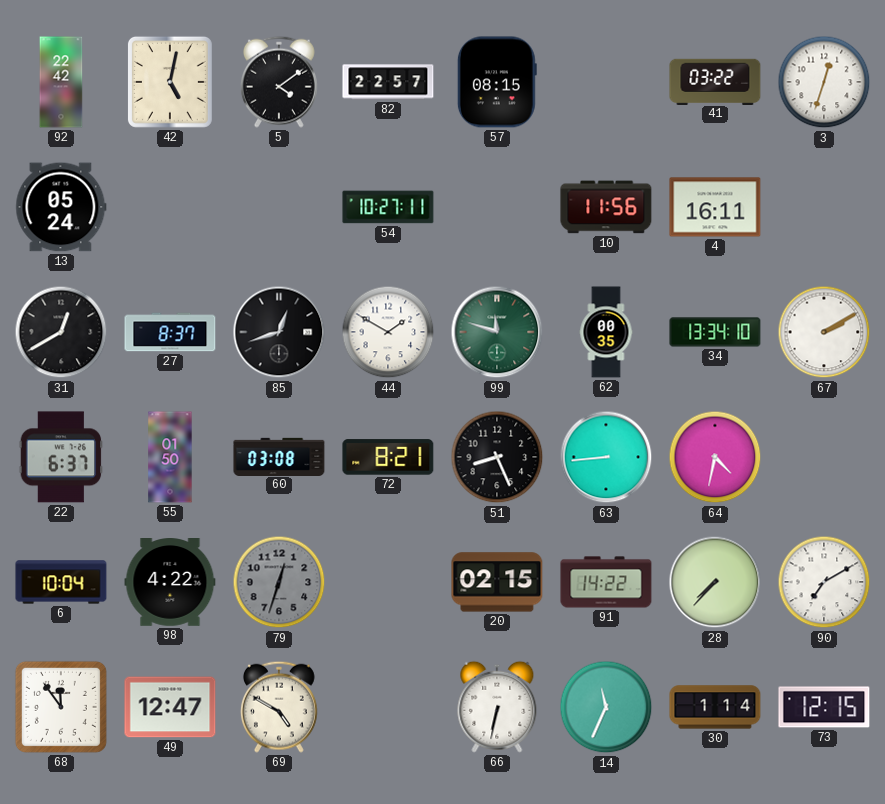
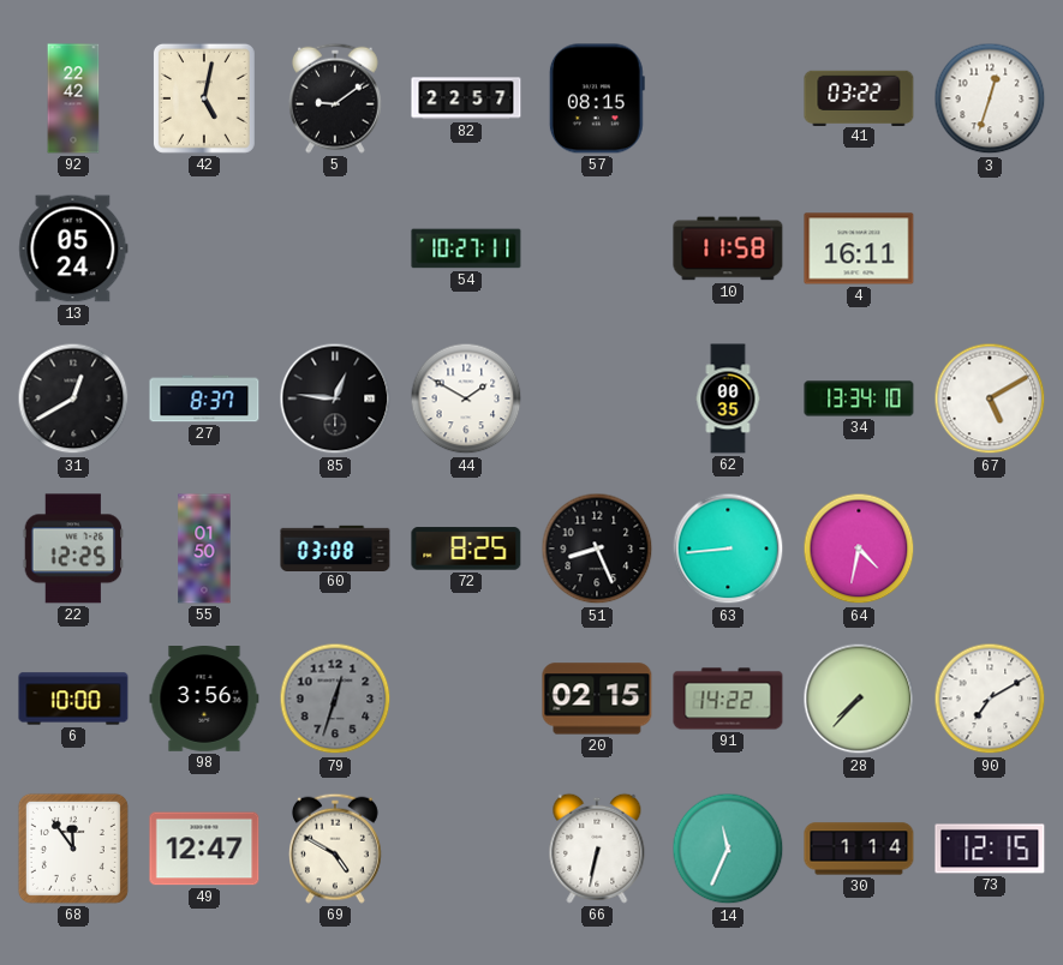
5: 4:09 -> 9:09 (335, 98)
10: 11:56 -> 11:58 (728, 248)
85: 12:42 -> 12:46 (335, 398)
99: 11:48 -> none (497, 332)
67: 2:10 -> 5:10 (990, 398)
22: 6:37 -> 12:25 (73, 549)
72: 8:21 -> 8:25 (466, 549)
6: 10:04 -> 10:00 (73, 699)
98: 4:22 -> 3:56 (204, 700)
